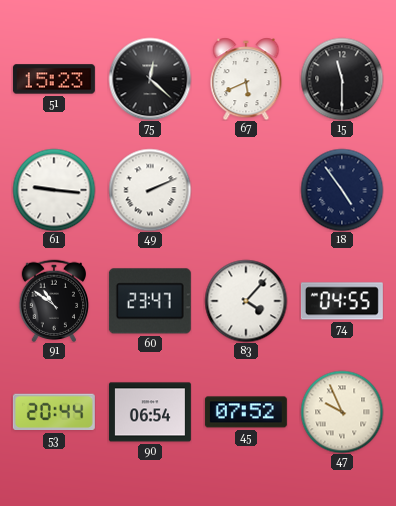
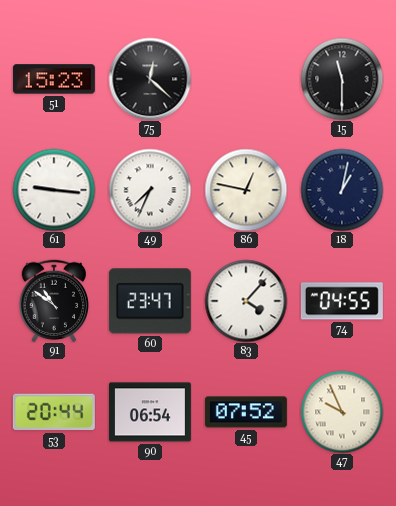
67: 5:41 -> none (246, 79)
49: 2:11 -> 7:34 (150, 190)
86: none -> 12:47 (246, 190)
18: 4:54 -> 1:02 (342, 190)
